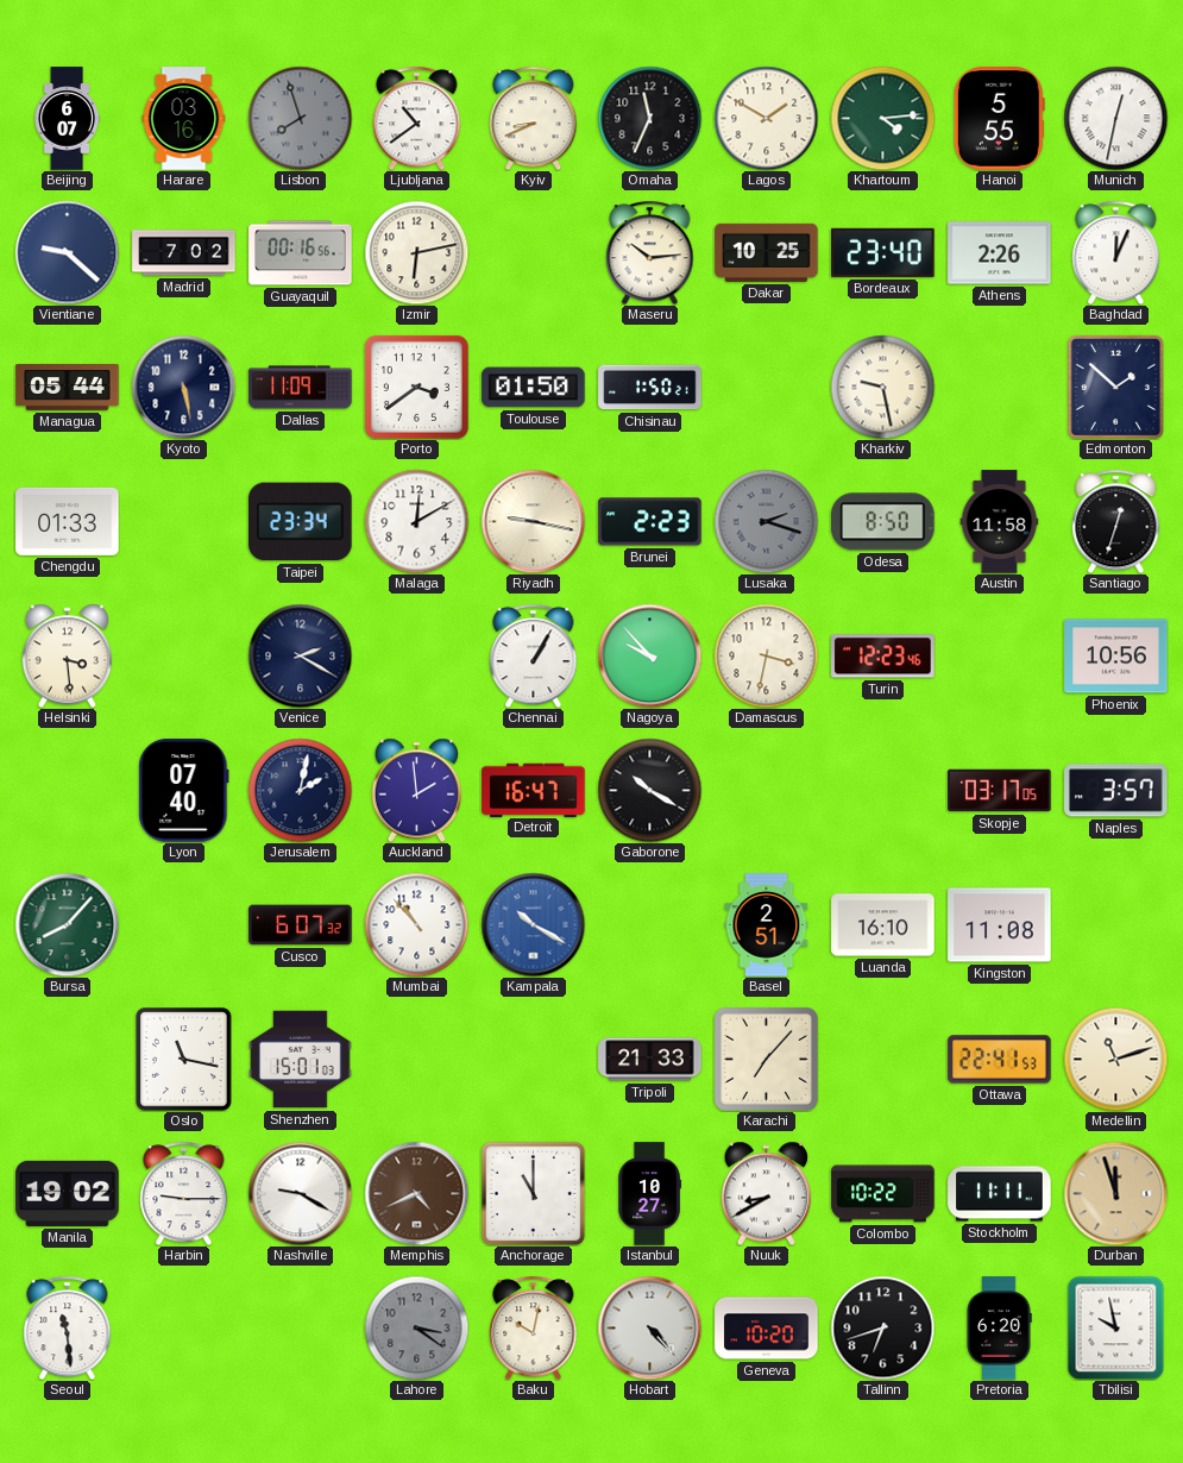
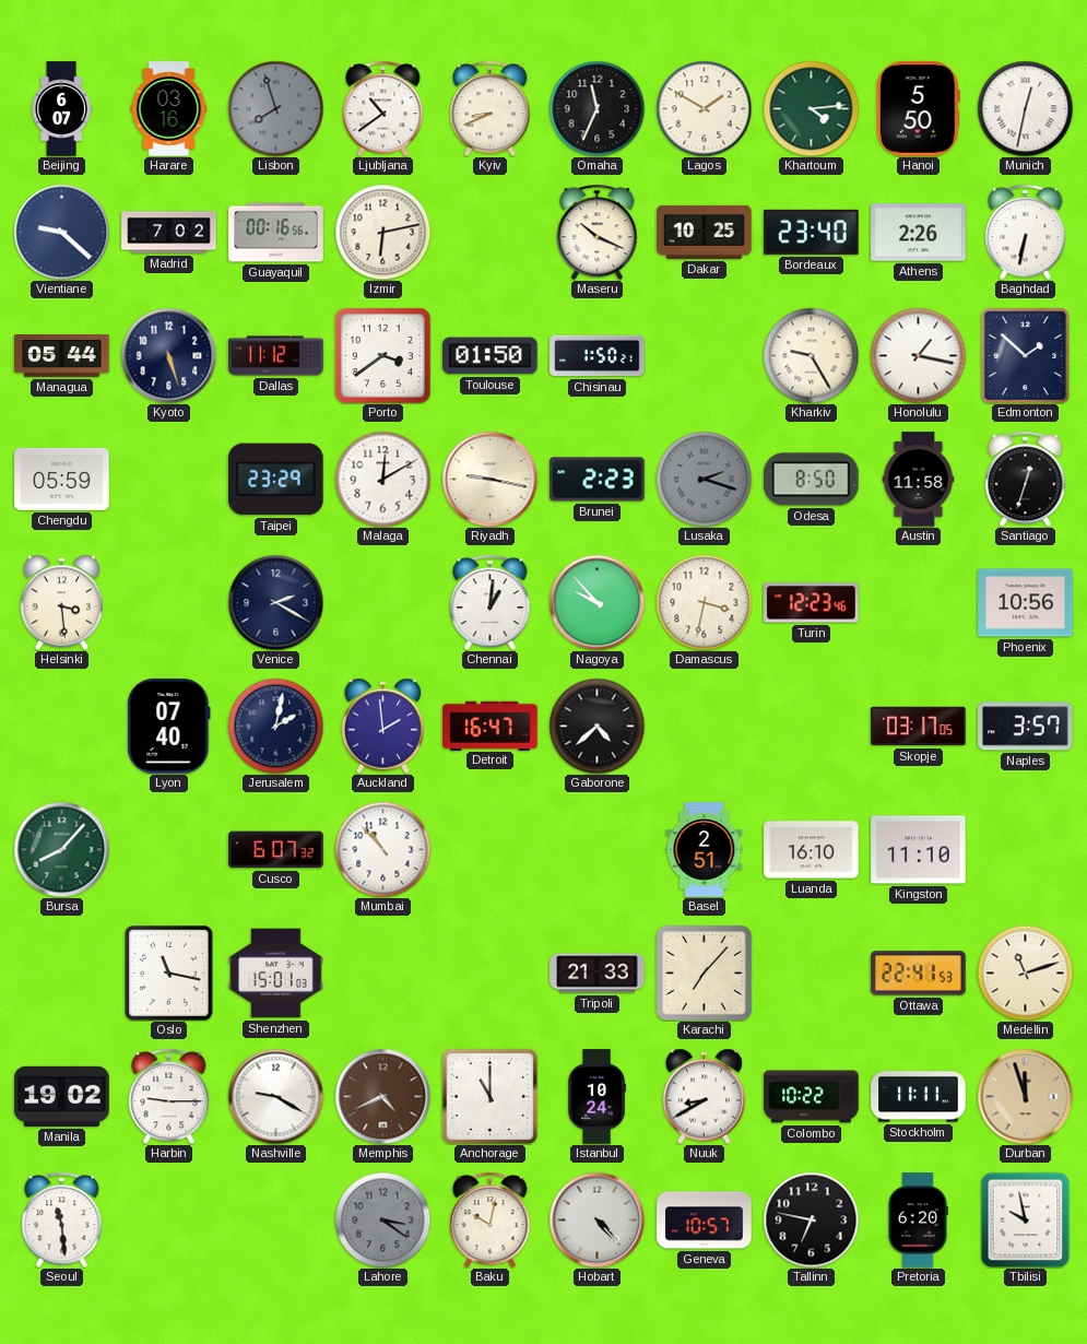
Hanoi: 5:55 -> 5:50 (918, 109)
Maseru: 10:14 -> 10:19 (598, 232)
Baghdad: 12:04 -> 6:32 (1026, 232)
Kyoto: 5:28 -> 5:27 (168, 355)
Dallas: 11:09 -> 11:12 (276, 356)
Kharkiv: 9:28 -> 9:25 (811, 355)
Honolulu: none -> 1:17 (918, 355)
Chengdu: 01:33 -> 05:59 (62, 479)
Taipei: 23:34 -> 23:29 (276, 480)
Chennai: 1:05 -> 1:01 (491, 602)
Gaborone: 10:20 -> 4:38 (596, 726)
Kampala: 10:20 -> none (533, 924)
Kingston: 11:08 -> 11:10 (919, 850)
Istanbul: 10:27 -> 10:24 (596, 1097)
Geneva: 10:20 -> 10:57 (705, 1221)
Tallinn: 6:42 -> 6:47 (811, 1219)
